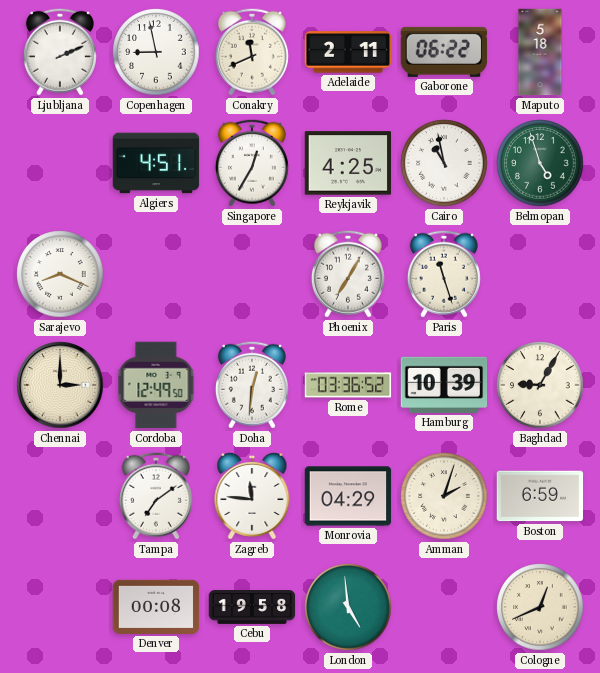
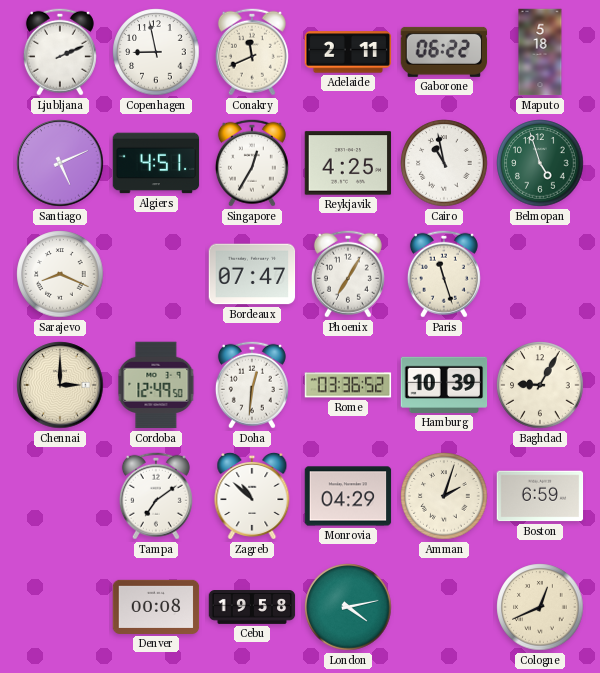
Santiago: none -> 5:11 (60, 163)
Bordeaux: none -> 07:47 (252, 274)
Zagreb: 11:46 -> 10:52 (252, 496)
London: 4:59 -> 4:13 (348, 607)
